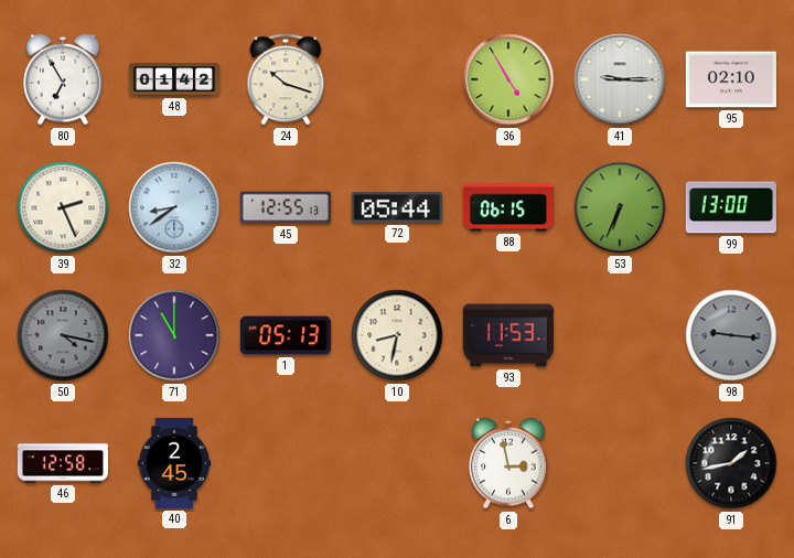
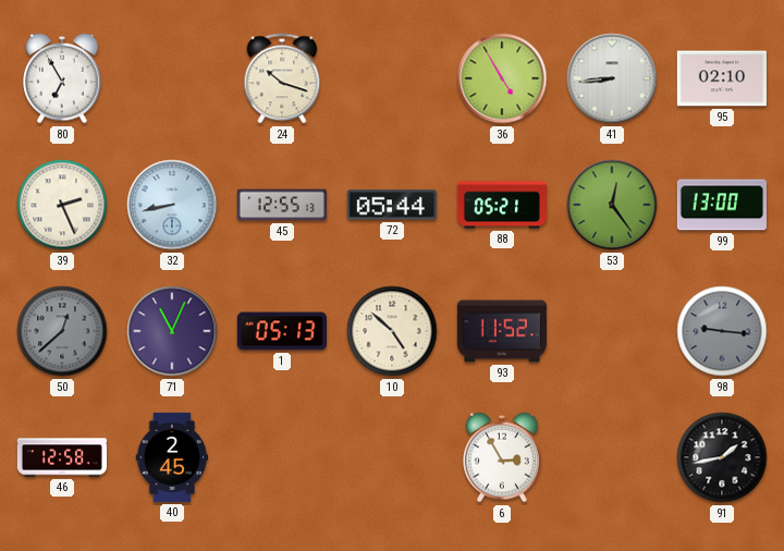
48: 01:42 -> none (173, 79)
41: 9:15 -> 8:44 (612, 78)
32: 8:39 -> 8:43 (172, 205)
88: 06:15 -> 05:21 (502, 205)
53: 6:34 -> 12:24 (612, 205)
50: 4:17 -> 12:38 (62, 331)
71: 11:00 -> 11:04 (172, 331)
10: 8:32 -> 4:52 (392, 331)
93: 11:53 -> 11:52 (502, 331)
6: 2:58 -> 2:55 (502, 457)
